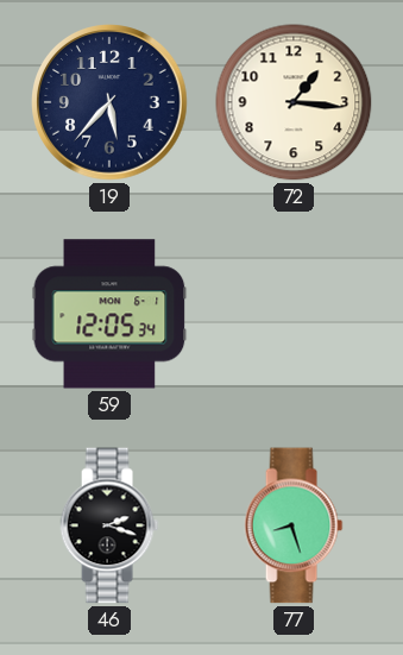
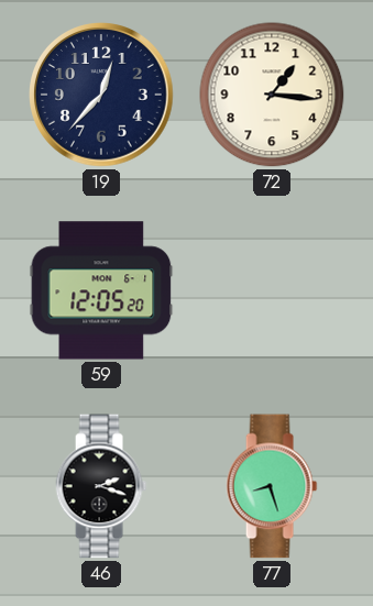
19: 5:37 -> 12:37 (101, 95)
59: 12:05:34 -> 12:05:20 (101, 290)
